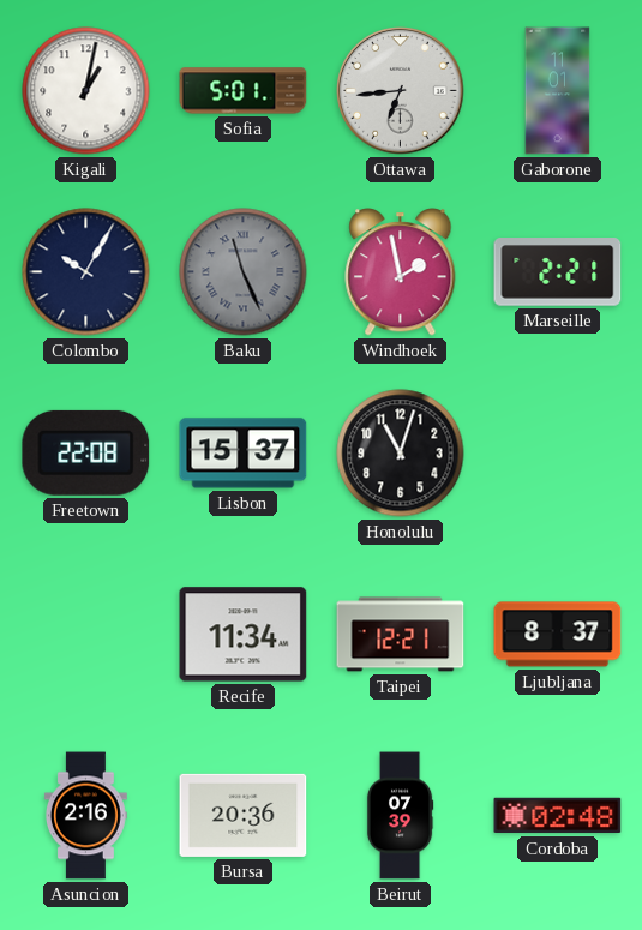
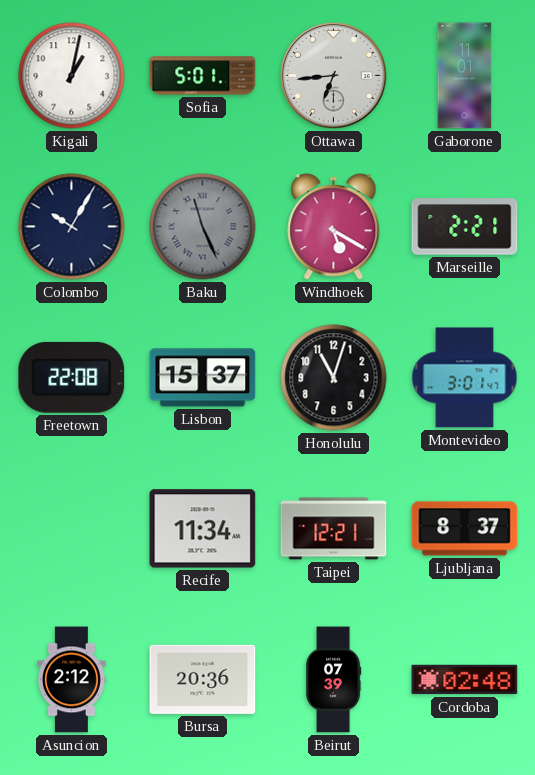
Windhoek: 1:58 -> 5:20 (334, 227)
Montevideo: none -> 3:01 (465, 378)
Asuncion: 2:16 -> 2:12 (71, 680)
